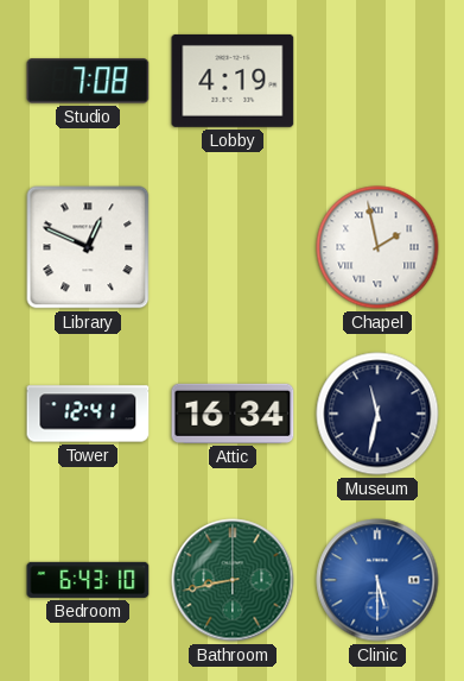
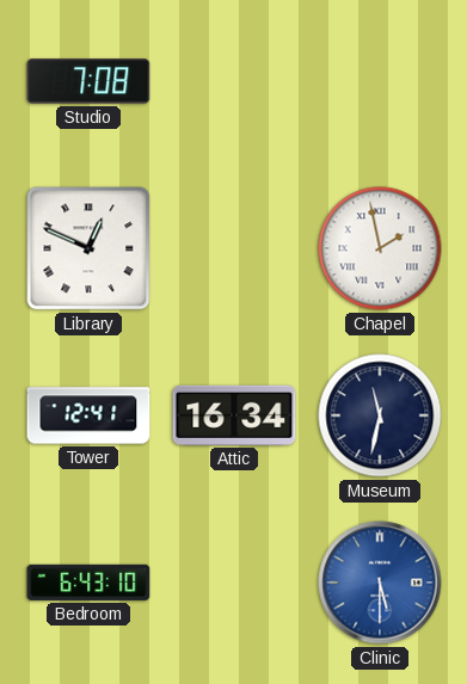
Lobby: 4:19 -> none (233, 81)
Bathroom: 8:43 -> none (233, 580)
